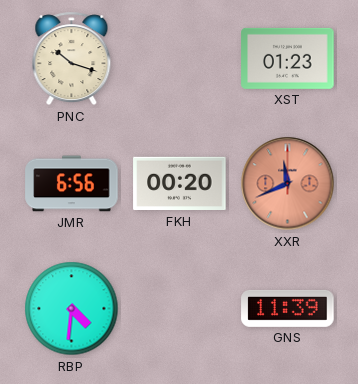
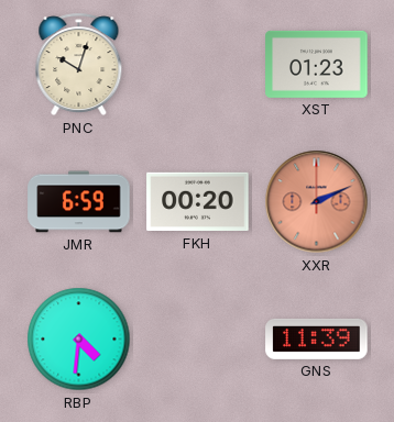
PNC: 10:18 -> 10:03 (79, 65)
JMR: 6:56 -> 6:59 (79, 202)
XXR: 11:41 -> 2:11 (317, 202)
